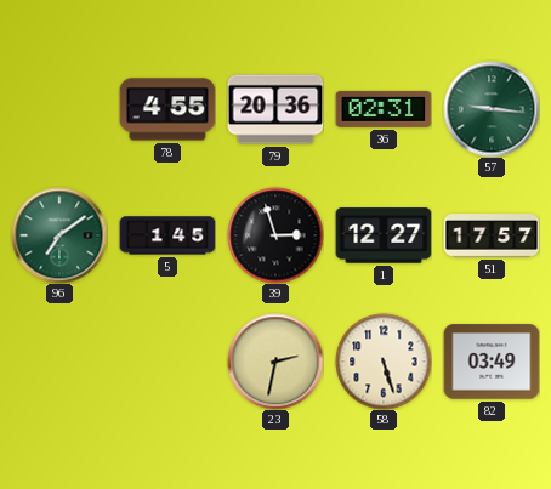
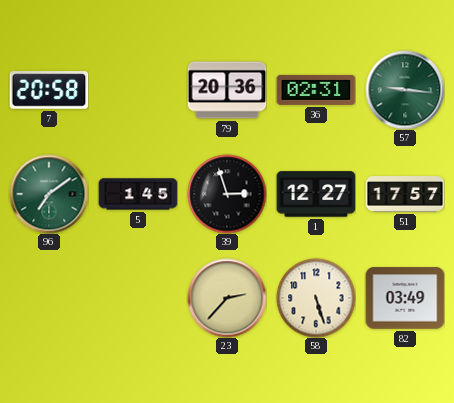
7: none -> 20:58 (49, 90)
78: 4:55 -> none (167, 109)
23: 2:32 -> 2:37 (227, 298)
